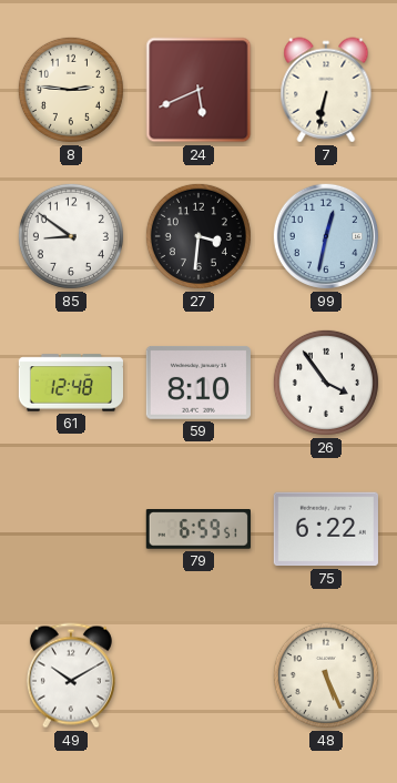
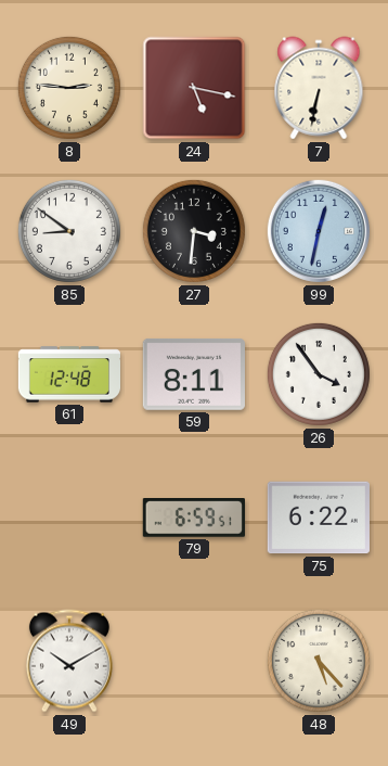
24: 5:41 -> 5:17 (194, 88)
59: 8:10 -> 8:11 (194, 374)
48: 5:26 -> 5:23 (319, 661)
